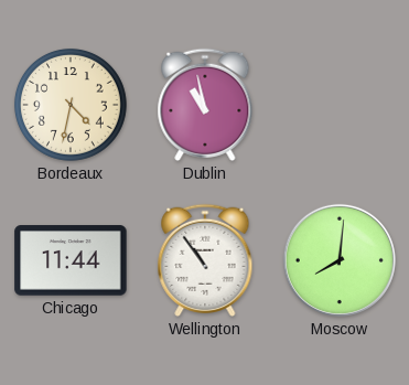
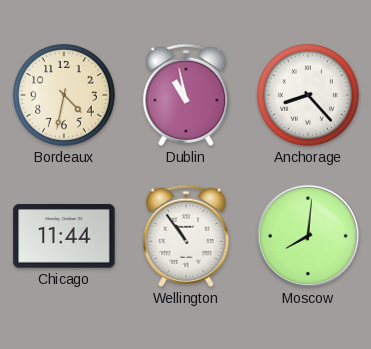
Anchorage: none -> 8:23 (308, 95)
